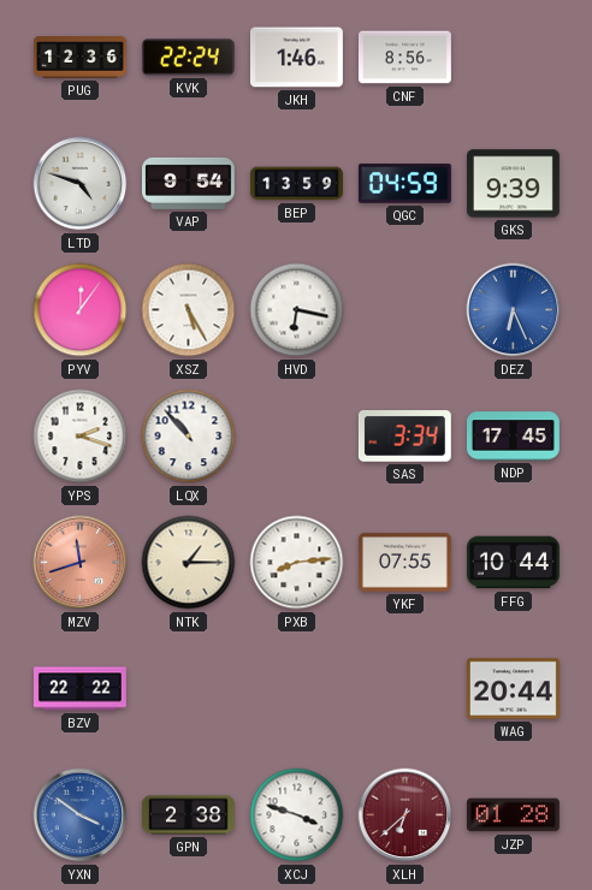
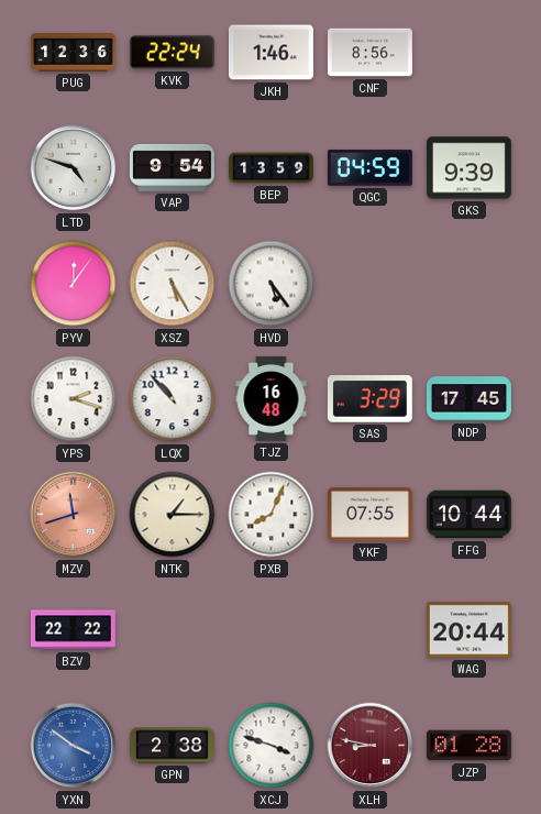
HVD: 6:17 -> 5:24 (272, 284)
DEZ: 6:26 -> none (514, 310)
TJZ: none -> 16:48 (272, 398)
SAS: 3:34 -> 3:29 (369, 399)
PXB: 8:14 -> 8:04 (272, 515)
XLH: 6:38 -> 8:47 (371, 746)
